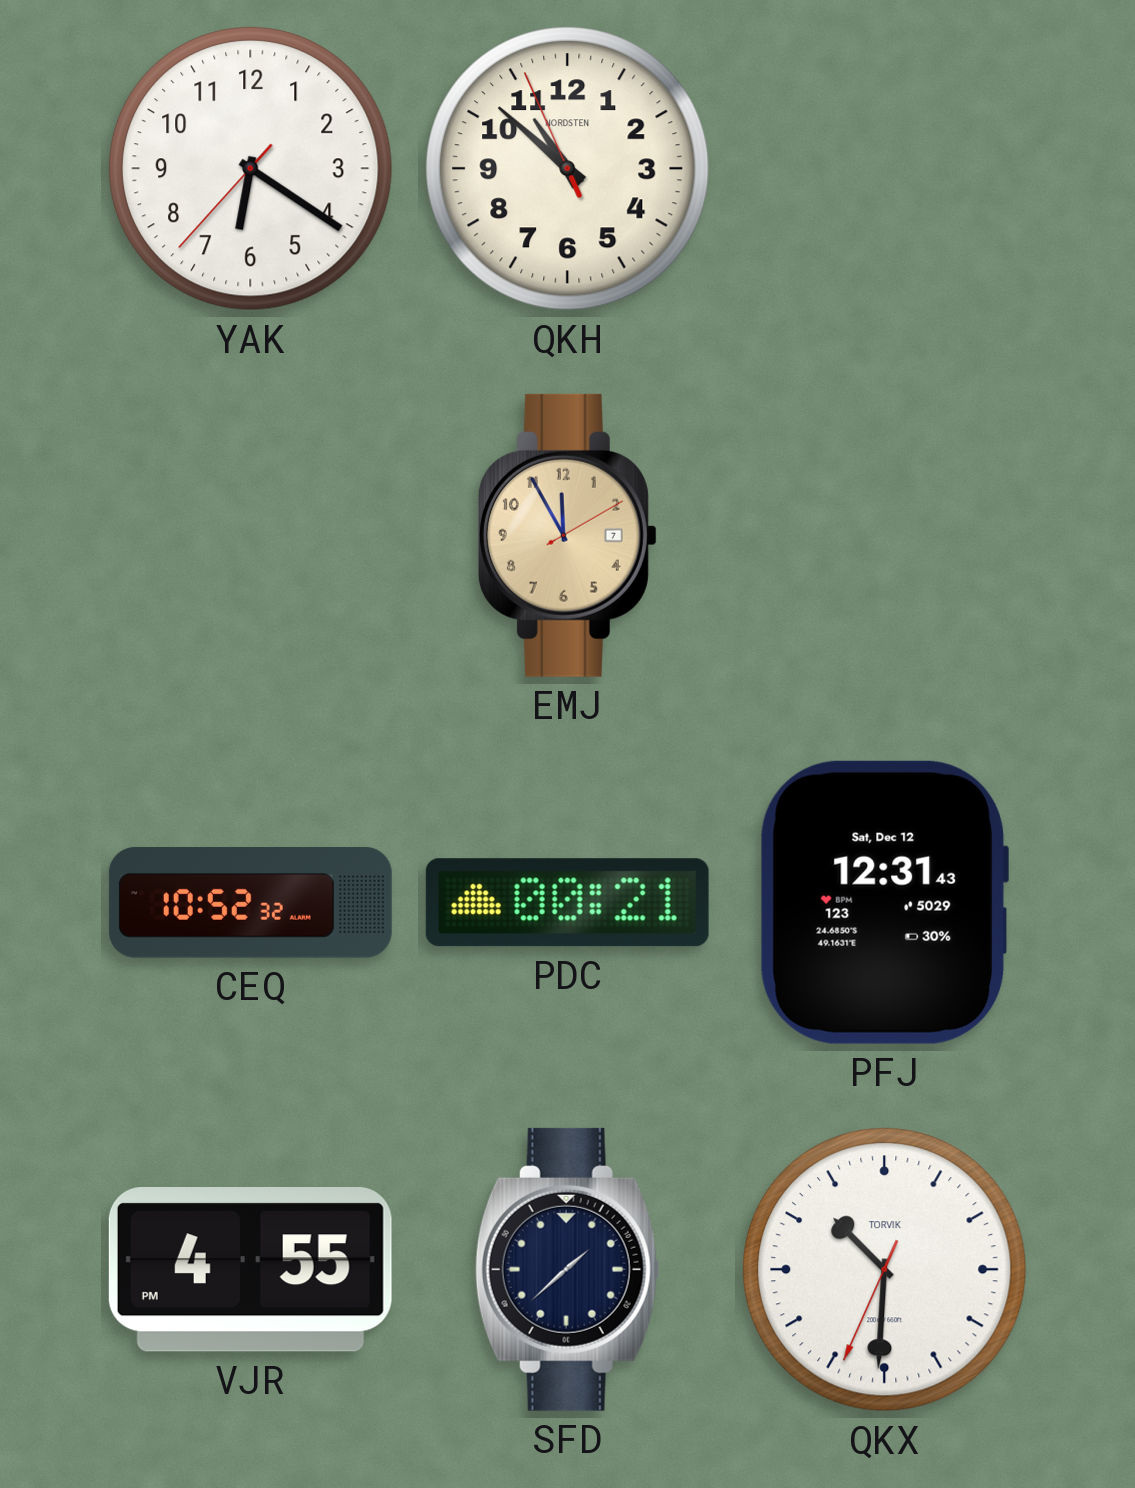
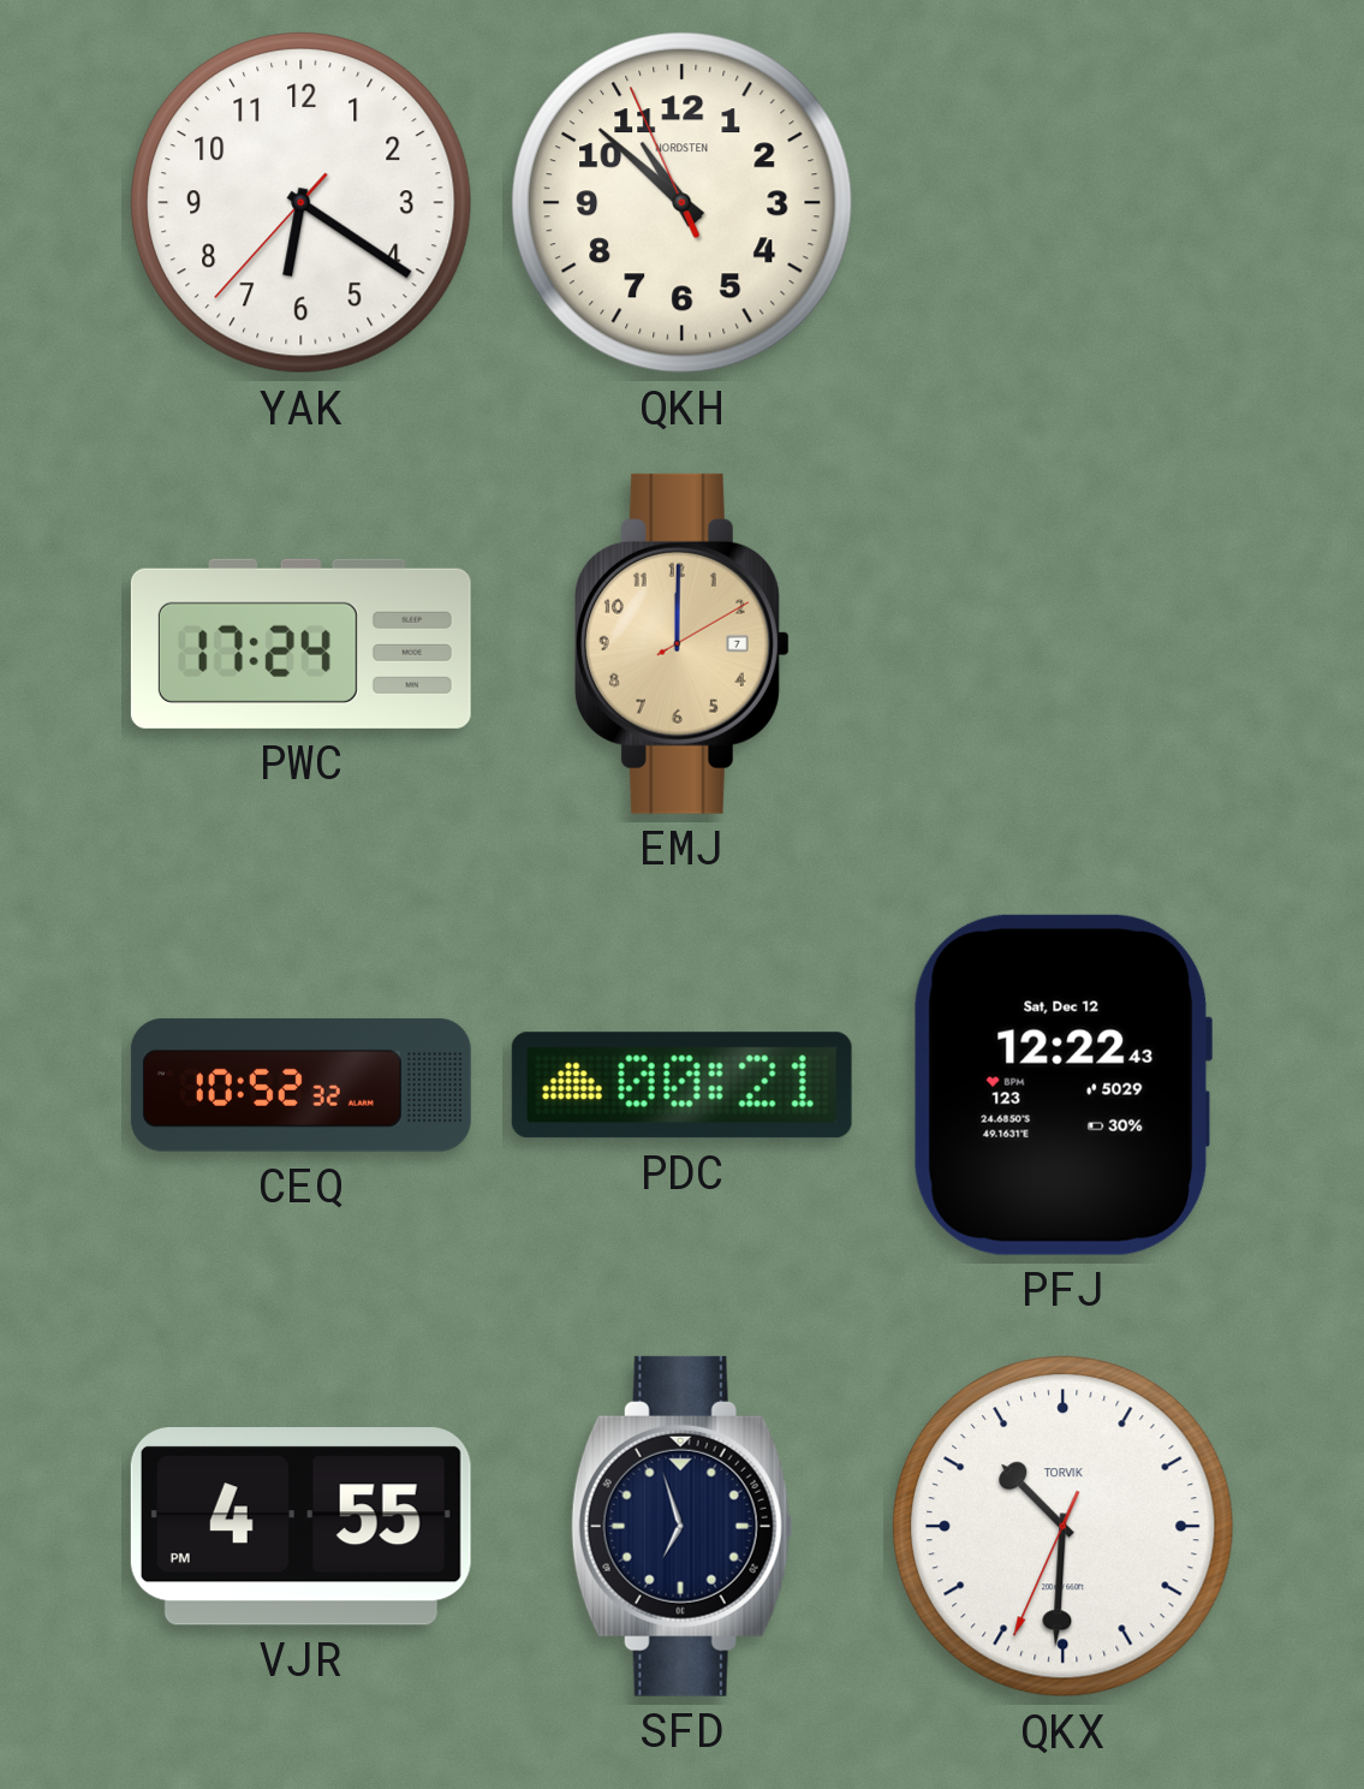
PWC: none -> 17:24 (300, 643)
EMJ: 11:55 -> 12:00 (681, 643)
PFJ: 12:31 -> 12:22 (1061, 1084)
SFD: 1:38 -> 6:57 (681, 1526)
